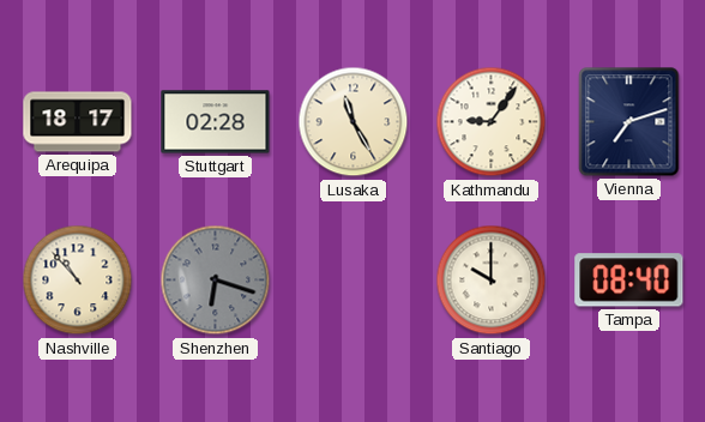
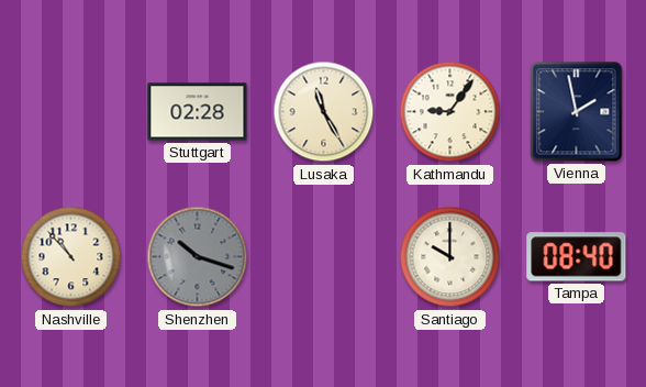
Arequipa: 18:17 -> none (78, 122)
Vienna: 7:12 -> 1:58 (577, 112)
Shenzhen: 6:18 -> 10:18 (198, 257)
